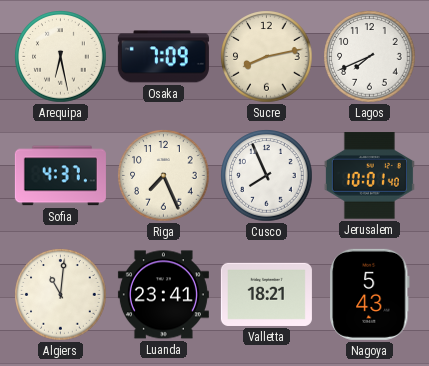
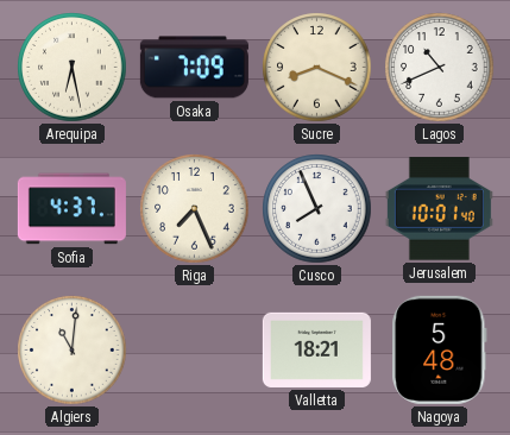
Sucre: 8:13 -> 8:19 (317, 68)
Lagos: 7:41 -> 10:41 (440, 68)
Luanda: 23:41 -> none (163, 295)
Nagoya: 5:43 -> 5:48 (440, 349)
